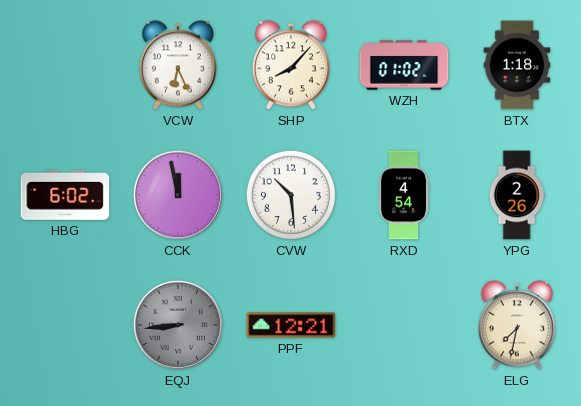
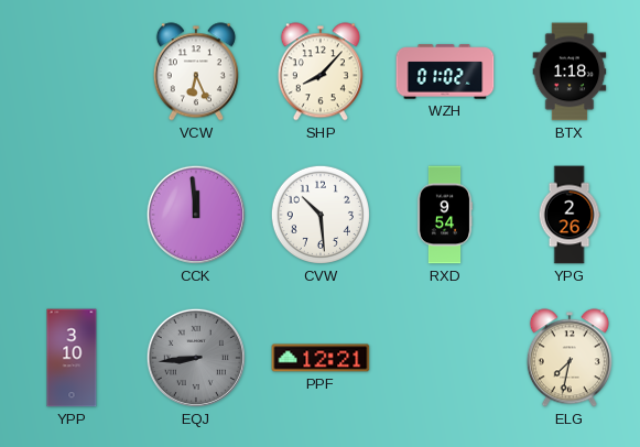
HBG: 6:02 -> none (65, 196)
CCK: 11:58 -> 11:59 (196, 215)
RXD: 4:54 -> 9:54 (445, 215)
YPP: none -> 3:10 (72, 358)
